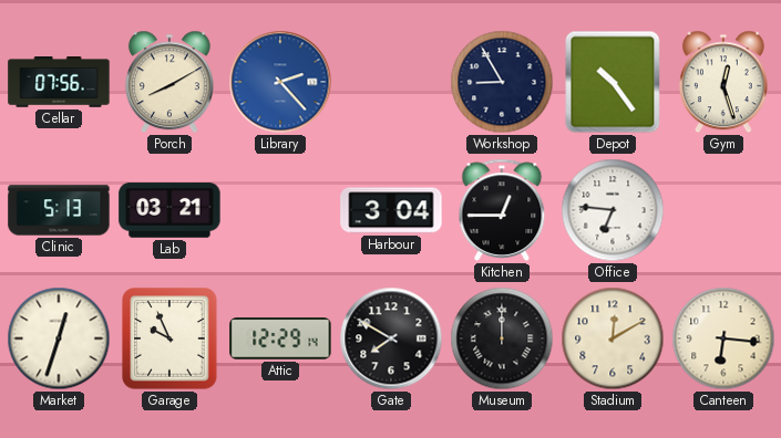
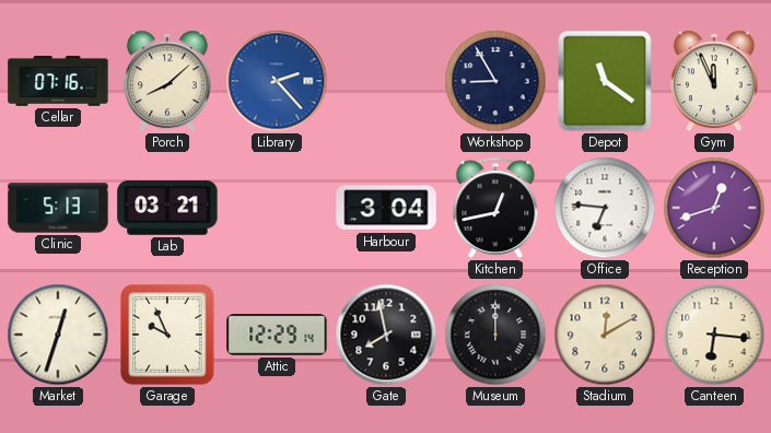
Cellar: 07:56 -> 07:16 (58, 82)
Porch: 8:10 -> 8:08 (167, 81)
Depot: 10:24 -> 11:21 (605, 81)
Gym: 12:27 -> 11:56 (714, 81)
Kitchen: 12:45 -> 12:43 (495, 208)
Reception: none -> 12:42 (714, 208)
Gate: 7:50 -> 7:58 (386, 335)
